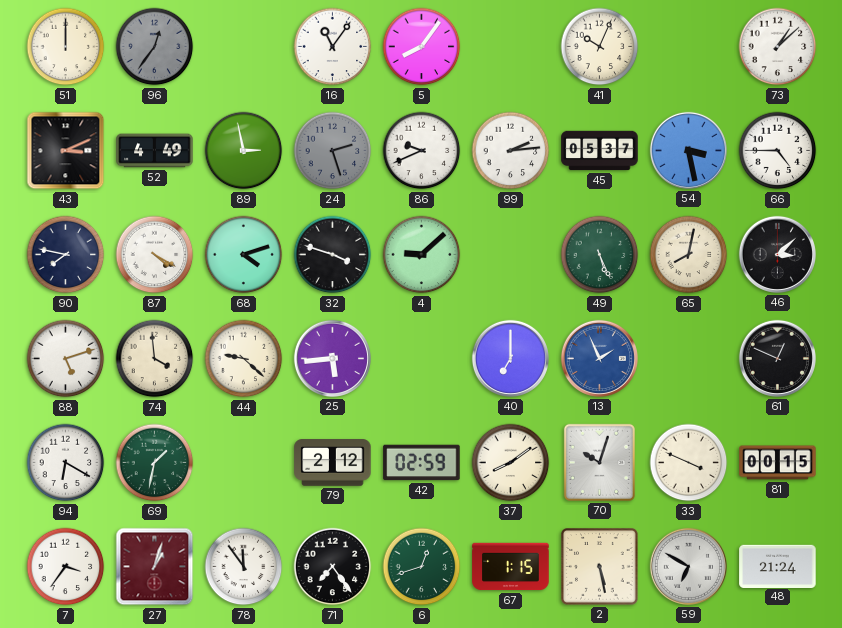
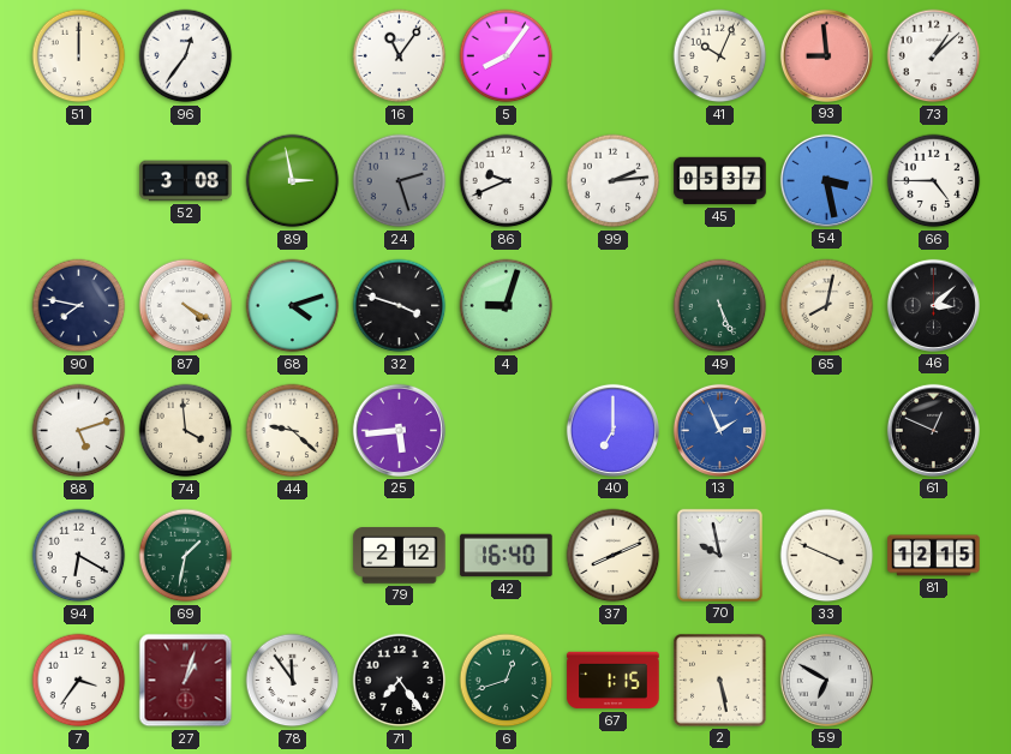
96 dial: grey -> white (186, 56)
93: none -> 8:59 (826, 55)
43: 3:11 -> none (66, 151)
52: 4:49 -> 3:08 (186, 181)
4: 9:08 -> 9:03 (507, 306)
42: 02:59 -> 16:40 (507, 556)
37: 8:09 -> 8:11 (614, 556)
70: 10:03 -> 9:58 (719, 555)
81: 00:15 -> 12:15 (934, 556)
48: 21:24 -> none (778, 566)
